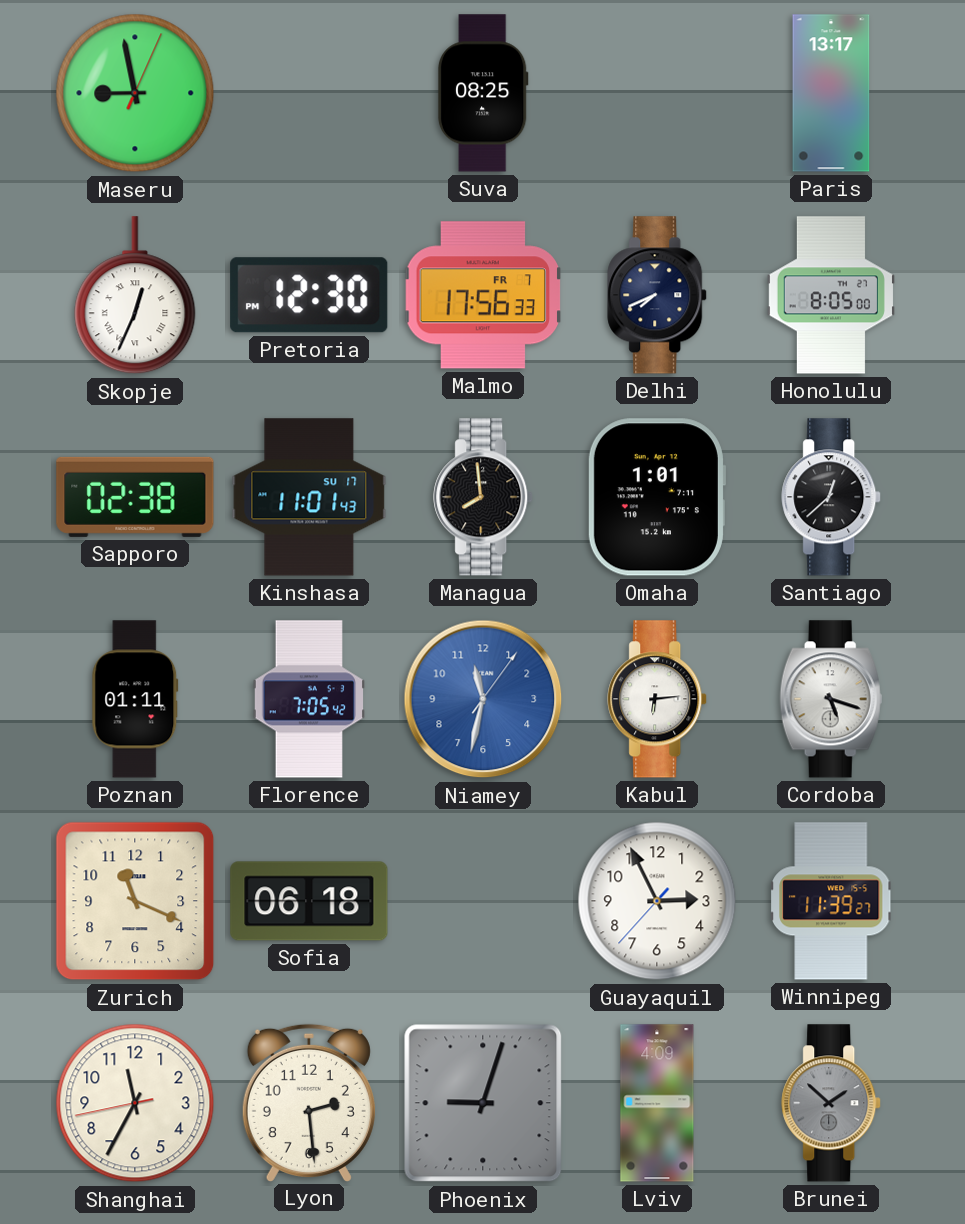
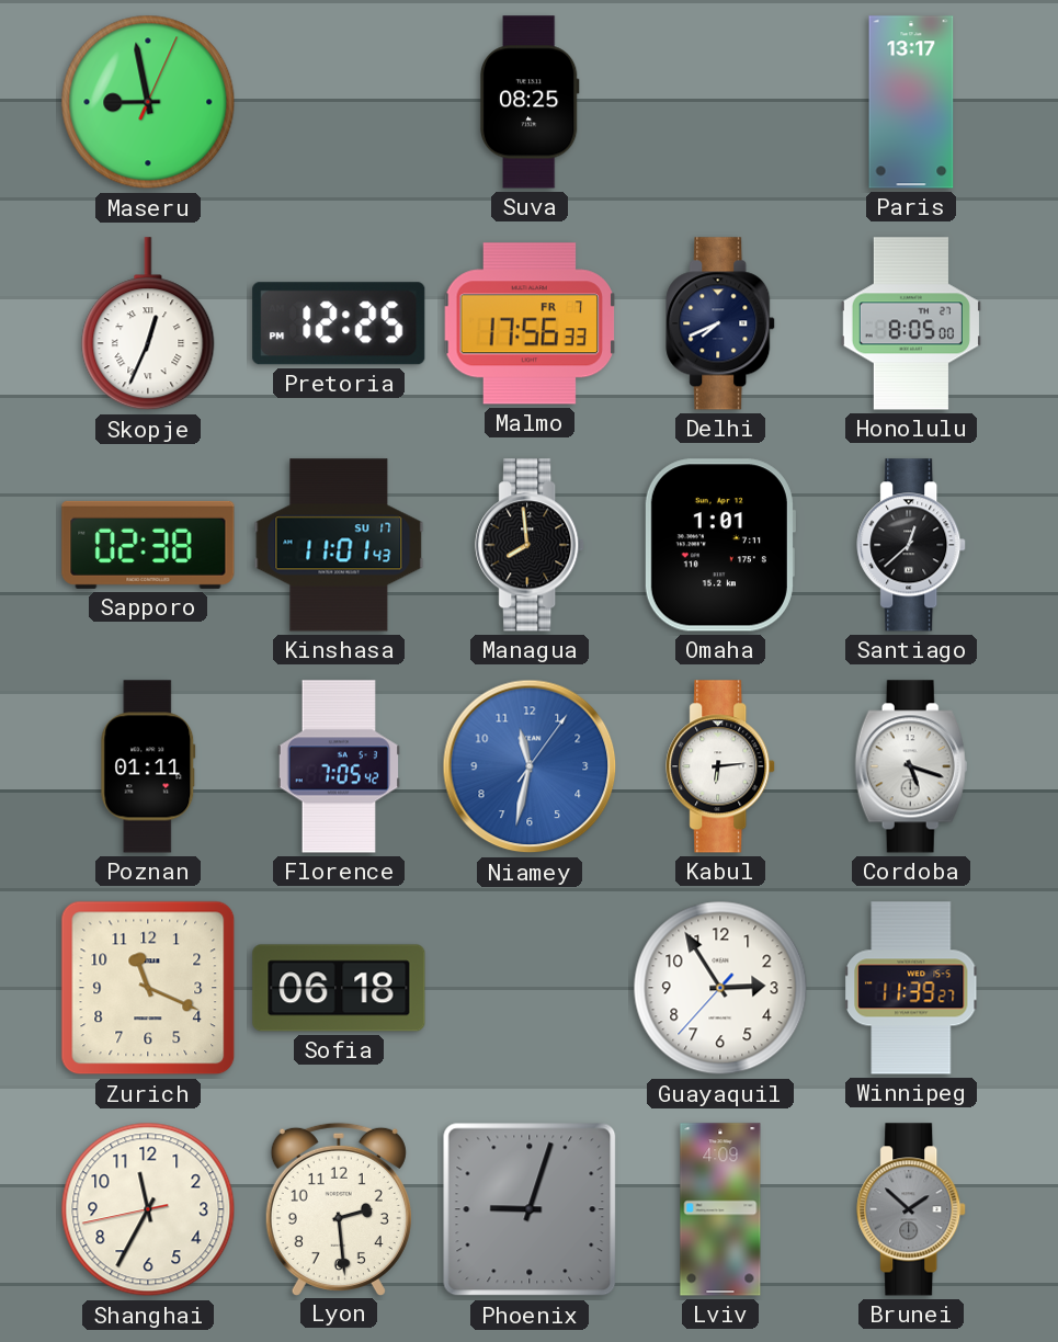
Pretoria: 12:30 -> 12:25 (339, 323)
Guayaquil: 2:55 -> 2:54 (720, 988)
